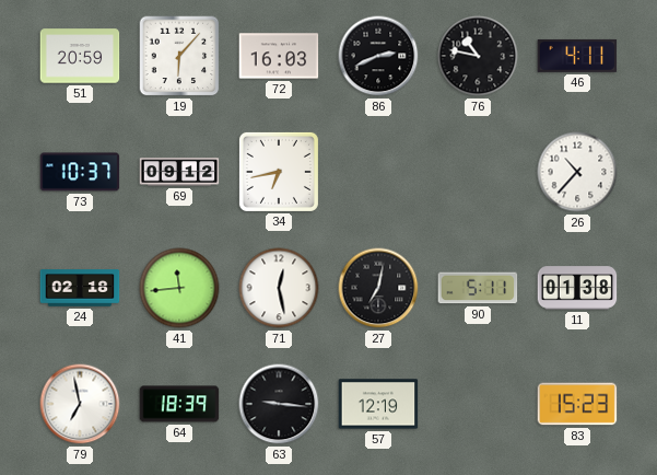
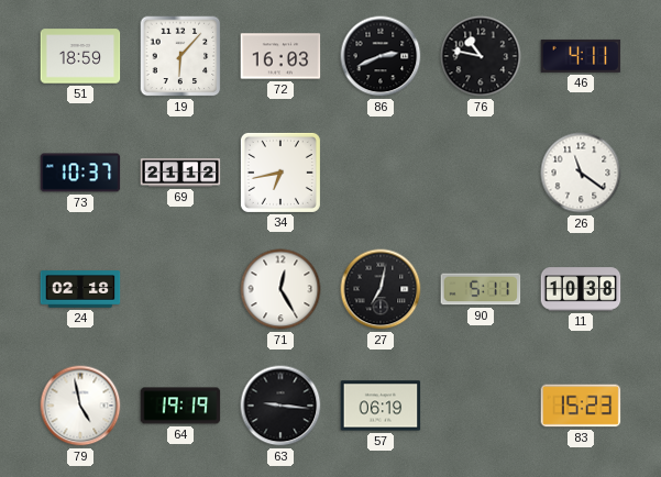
51: 20:59 -> 18:59 (80, 56)
69: 09:12 -> 21:12 (180, 173)
26: 10:37 -> 11:21 (581, 173)
41: 11:44 -> none (179, 288)
71: 12:28 -> 12:25 (280, 289)
11: 01:38 -> 10:38 (581, 289)
79: 6:58 -> 4:58 (80, 406)
64: 18:39 -> 19:19 (180, 406)
57: 12:19 -> 06:19 (381, 406)
